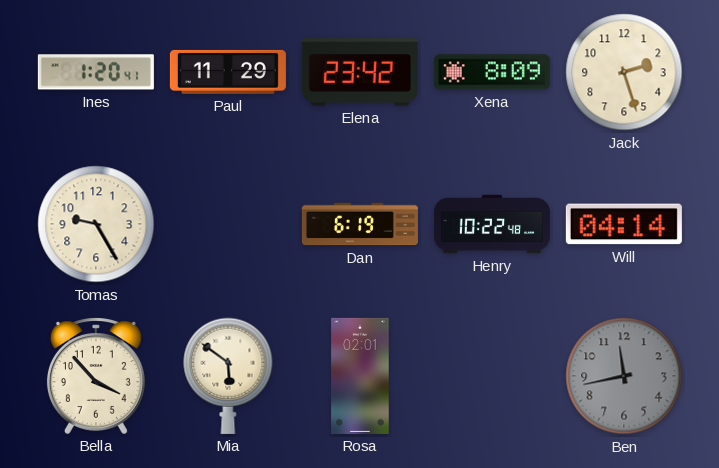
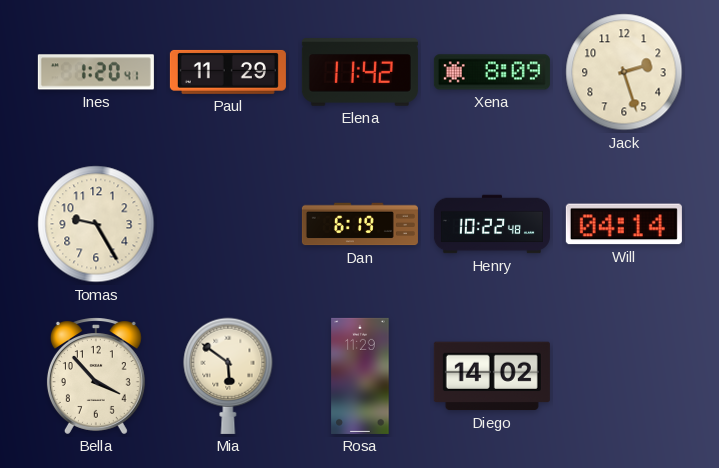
Elena: 23:42 -> 11:42 (360, 72)
Rosa: 02:01 -> 11:29 (360, 376)
Diego: none -> 14:02 (492, 376)
Ben: 11:43 -> none (624, 376)
